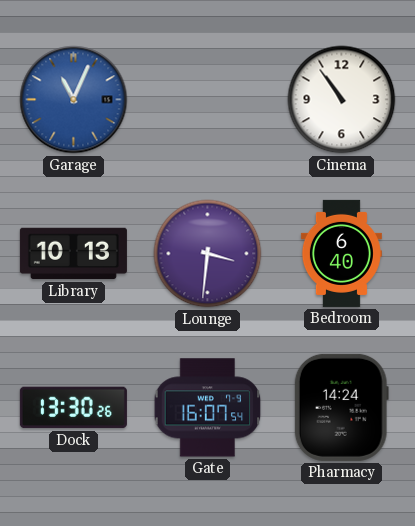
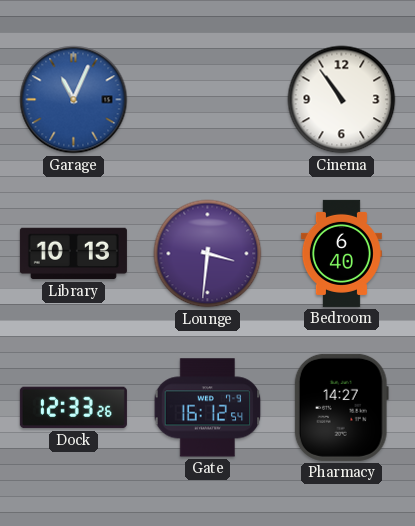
Dock: 13:30 -> 12:33 (73, 408)
Gate: 16:07 -> 16:12 (208, 408)
Pharmacy: 14:24 -> 14:27 (341, 407)
